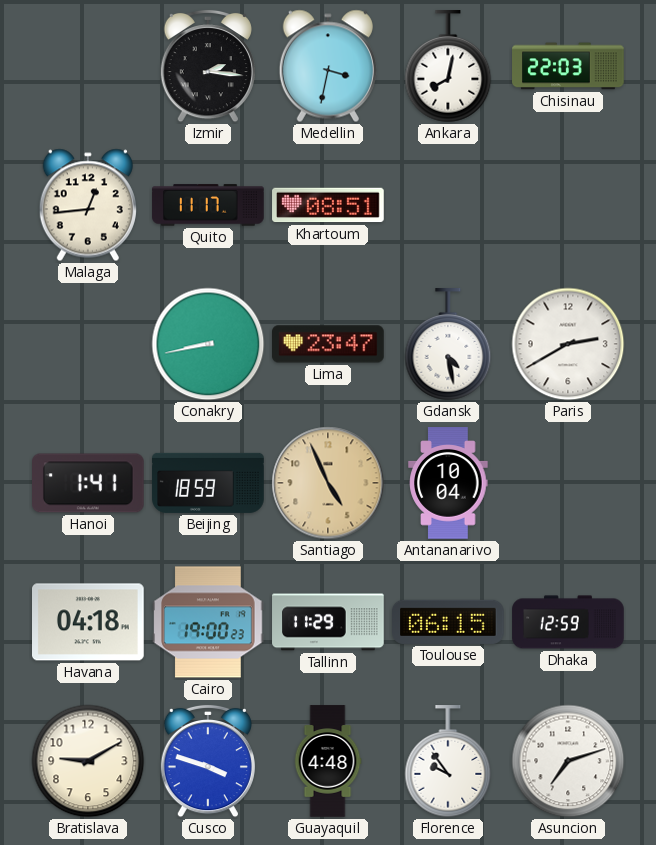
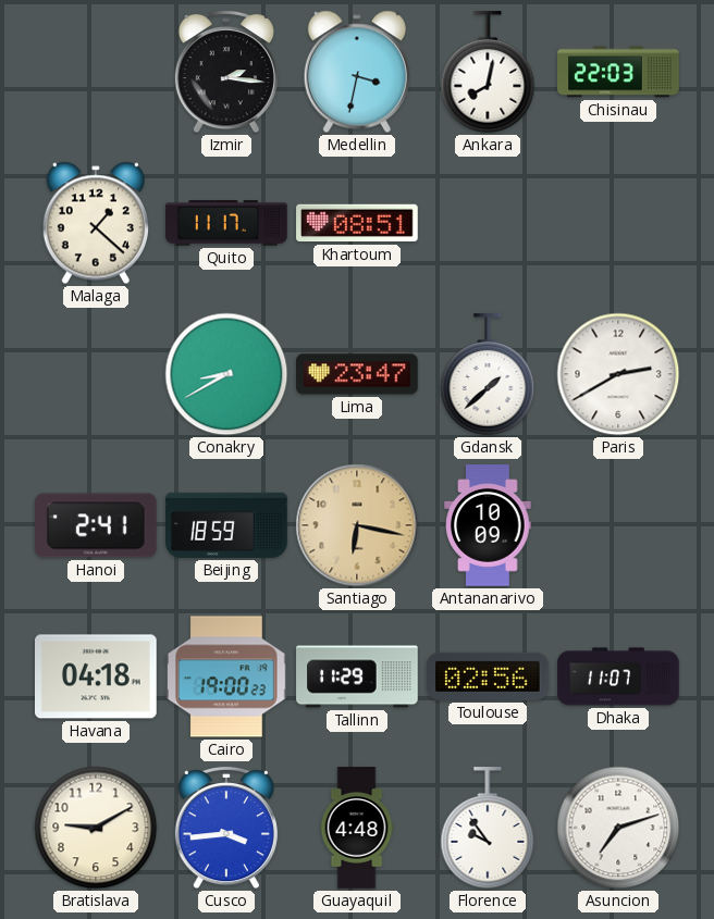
Malaga: 12:44 -> 1:22 (96, 223)
Conakry: 8:43 -> 8:40 (226, 374)
Gdansk: 4:28 -> 1:38 (488, 375)
Hanoi: 1:41 -> 2:41 (97, 525)
Santiago: 4:56 -> 6:17 (357, 525)
Antananarivo: 10:04 -> 10:09 (488, 525)
Toulouse: 06:15 -> 02:56 (489, 676)
Dhaka: 12:59 -> 11:07 (618, 676)
Cusco: 3:48 -> 3:44 (226, 828)
